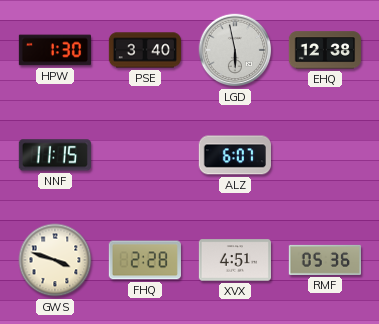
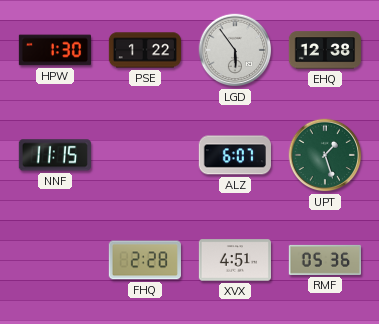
PSE: 3:40 -> 1:22 (144, 50)
LGD: 5:58 -> 5:54 (235, 50)
UPT: none -> 1:27 (325, 155)
GWS: 3:48 -> none (55, 260)
